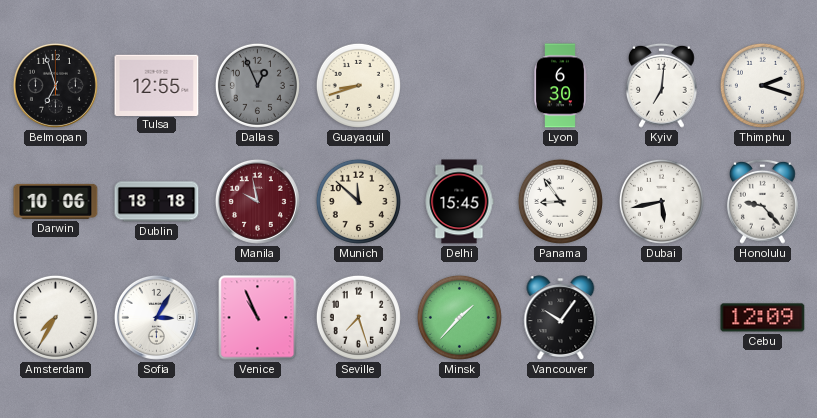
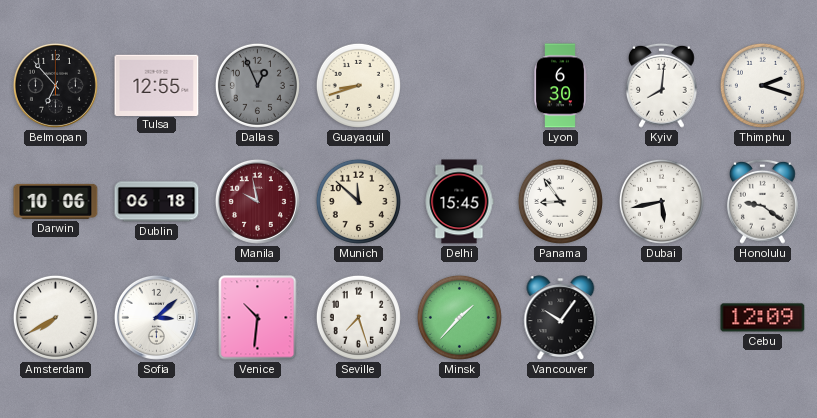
Belmopan: 6:57 -> 6:53 (55, 85)
Kyiv: 7:01 -> 8:01 (661, 85)
Dublin: 18:18 -> 06:18 (157, 202)
Honolulu: 9:23 -> 9:21 (762, 201)
Amsterdam: 7:35 -> 7:40 (55, 317)
Sofia: 3:05 -> 3:08 (156, 317)
Venice: 10:56 -> 10:31 (258, 318)
